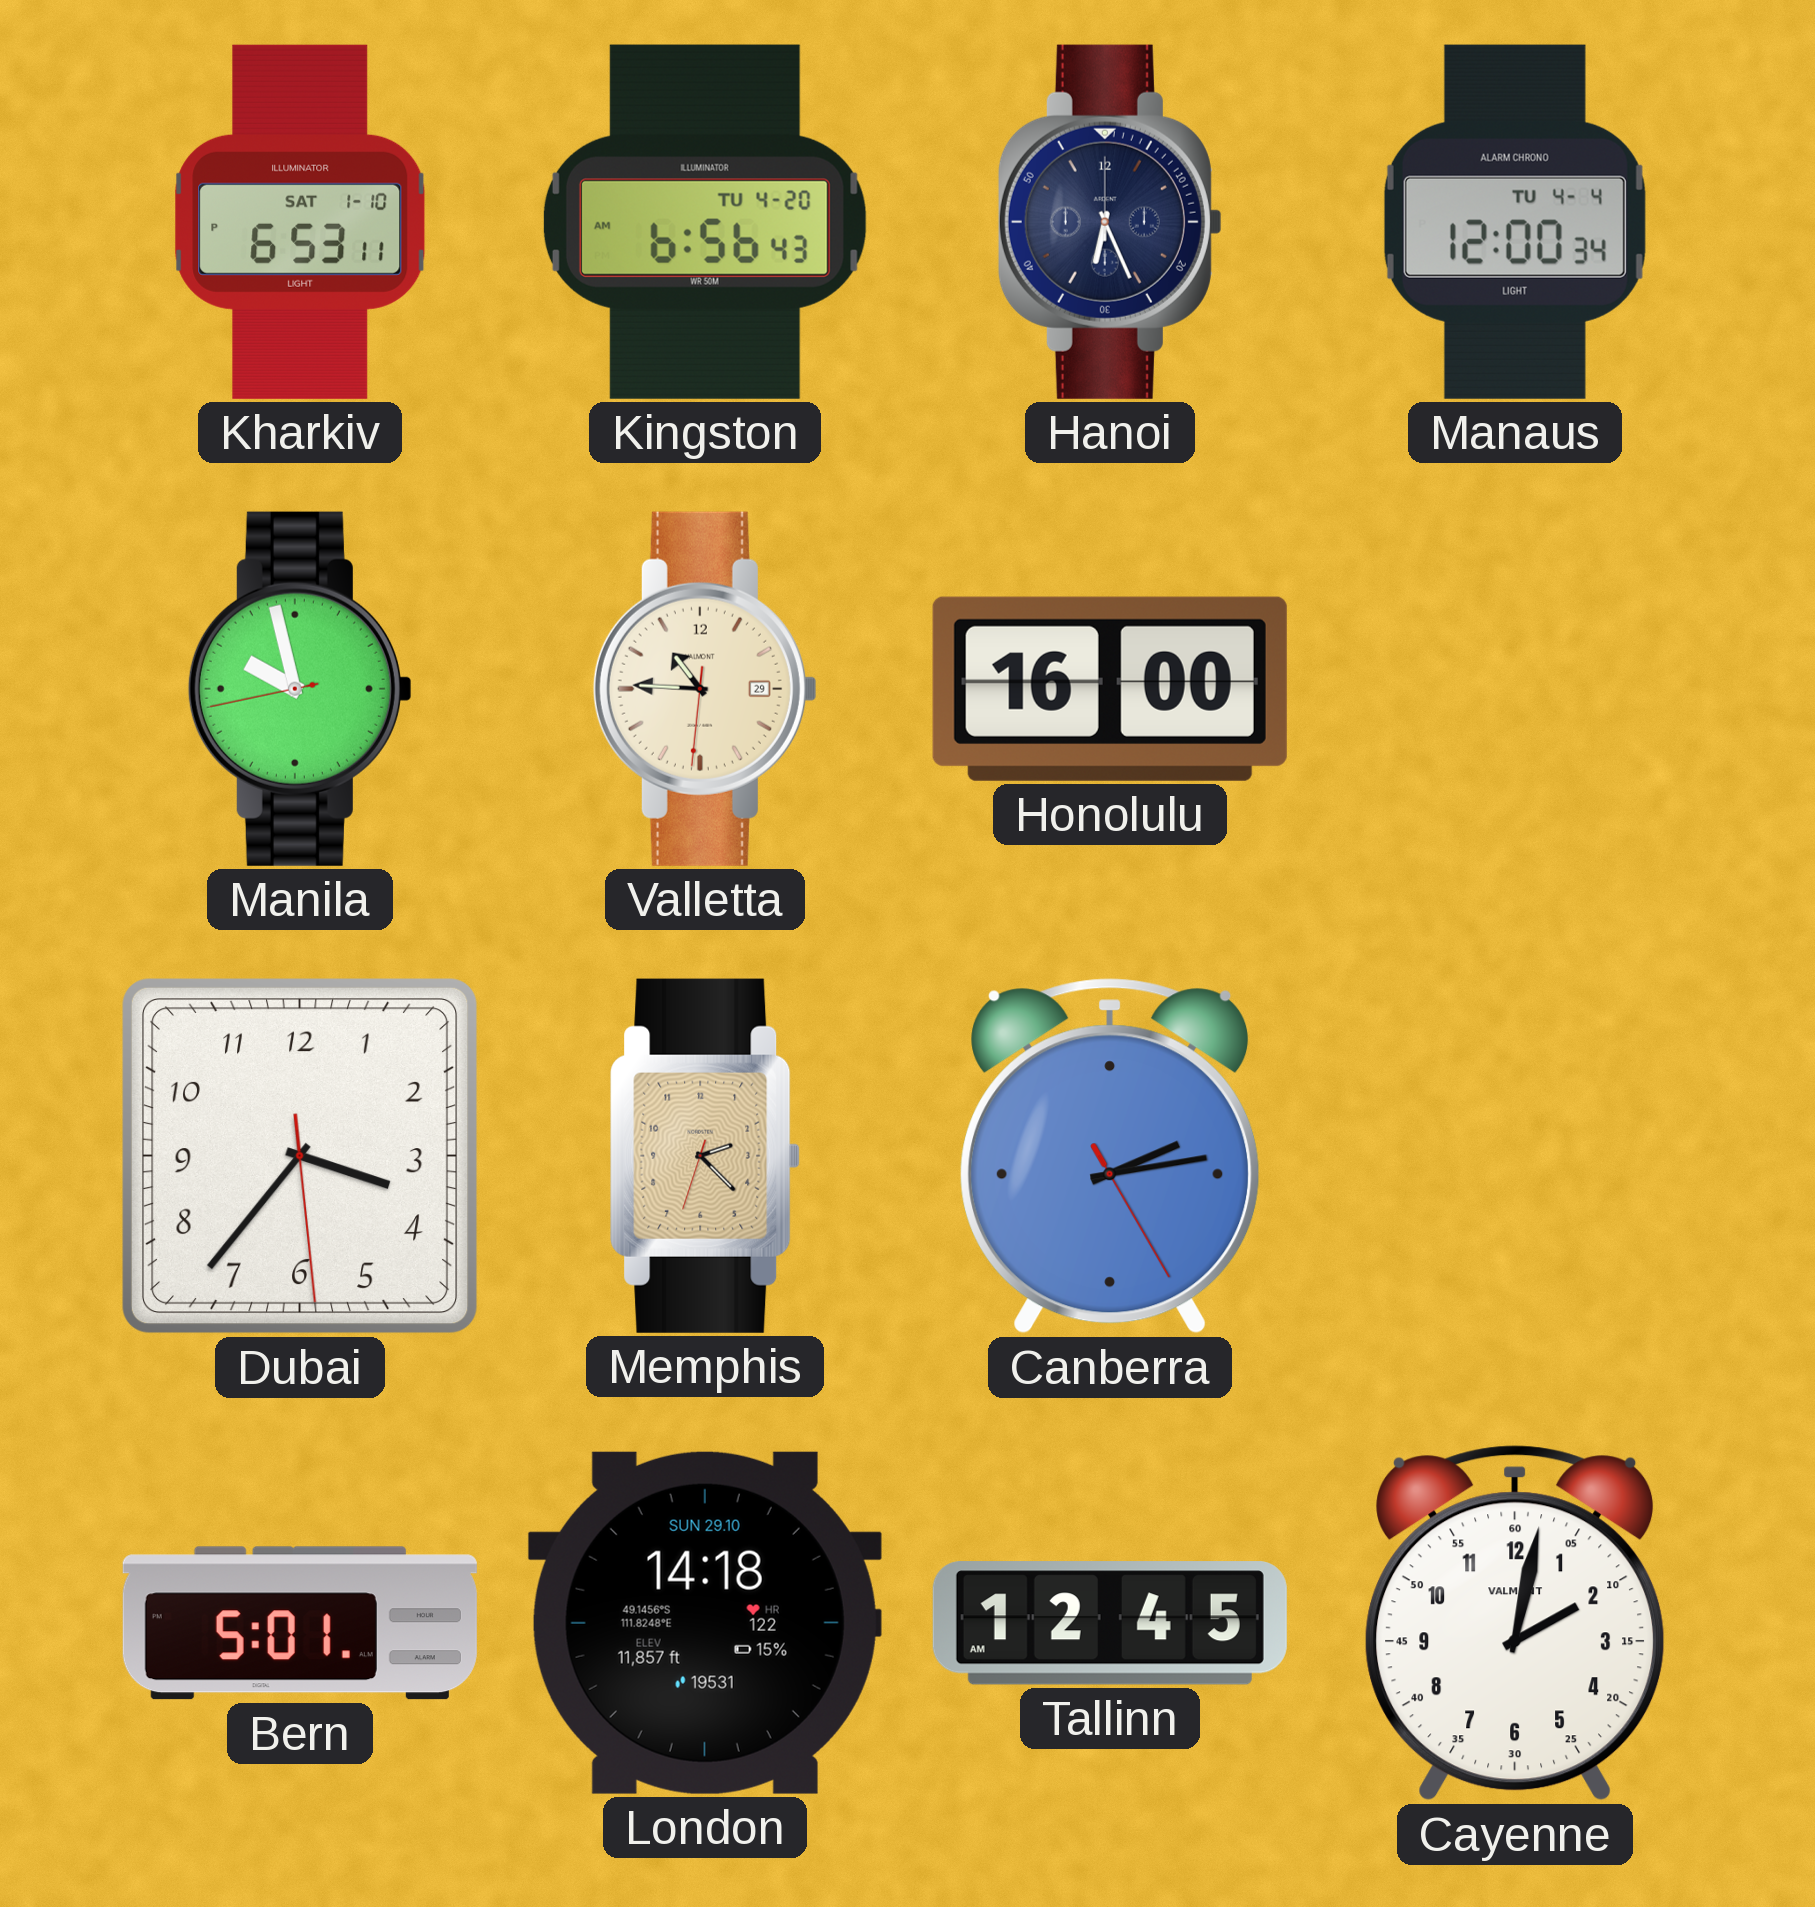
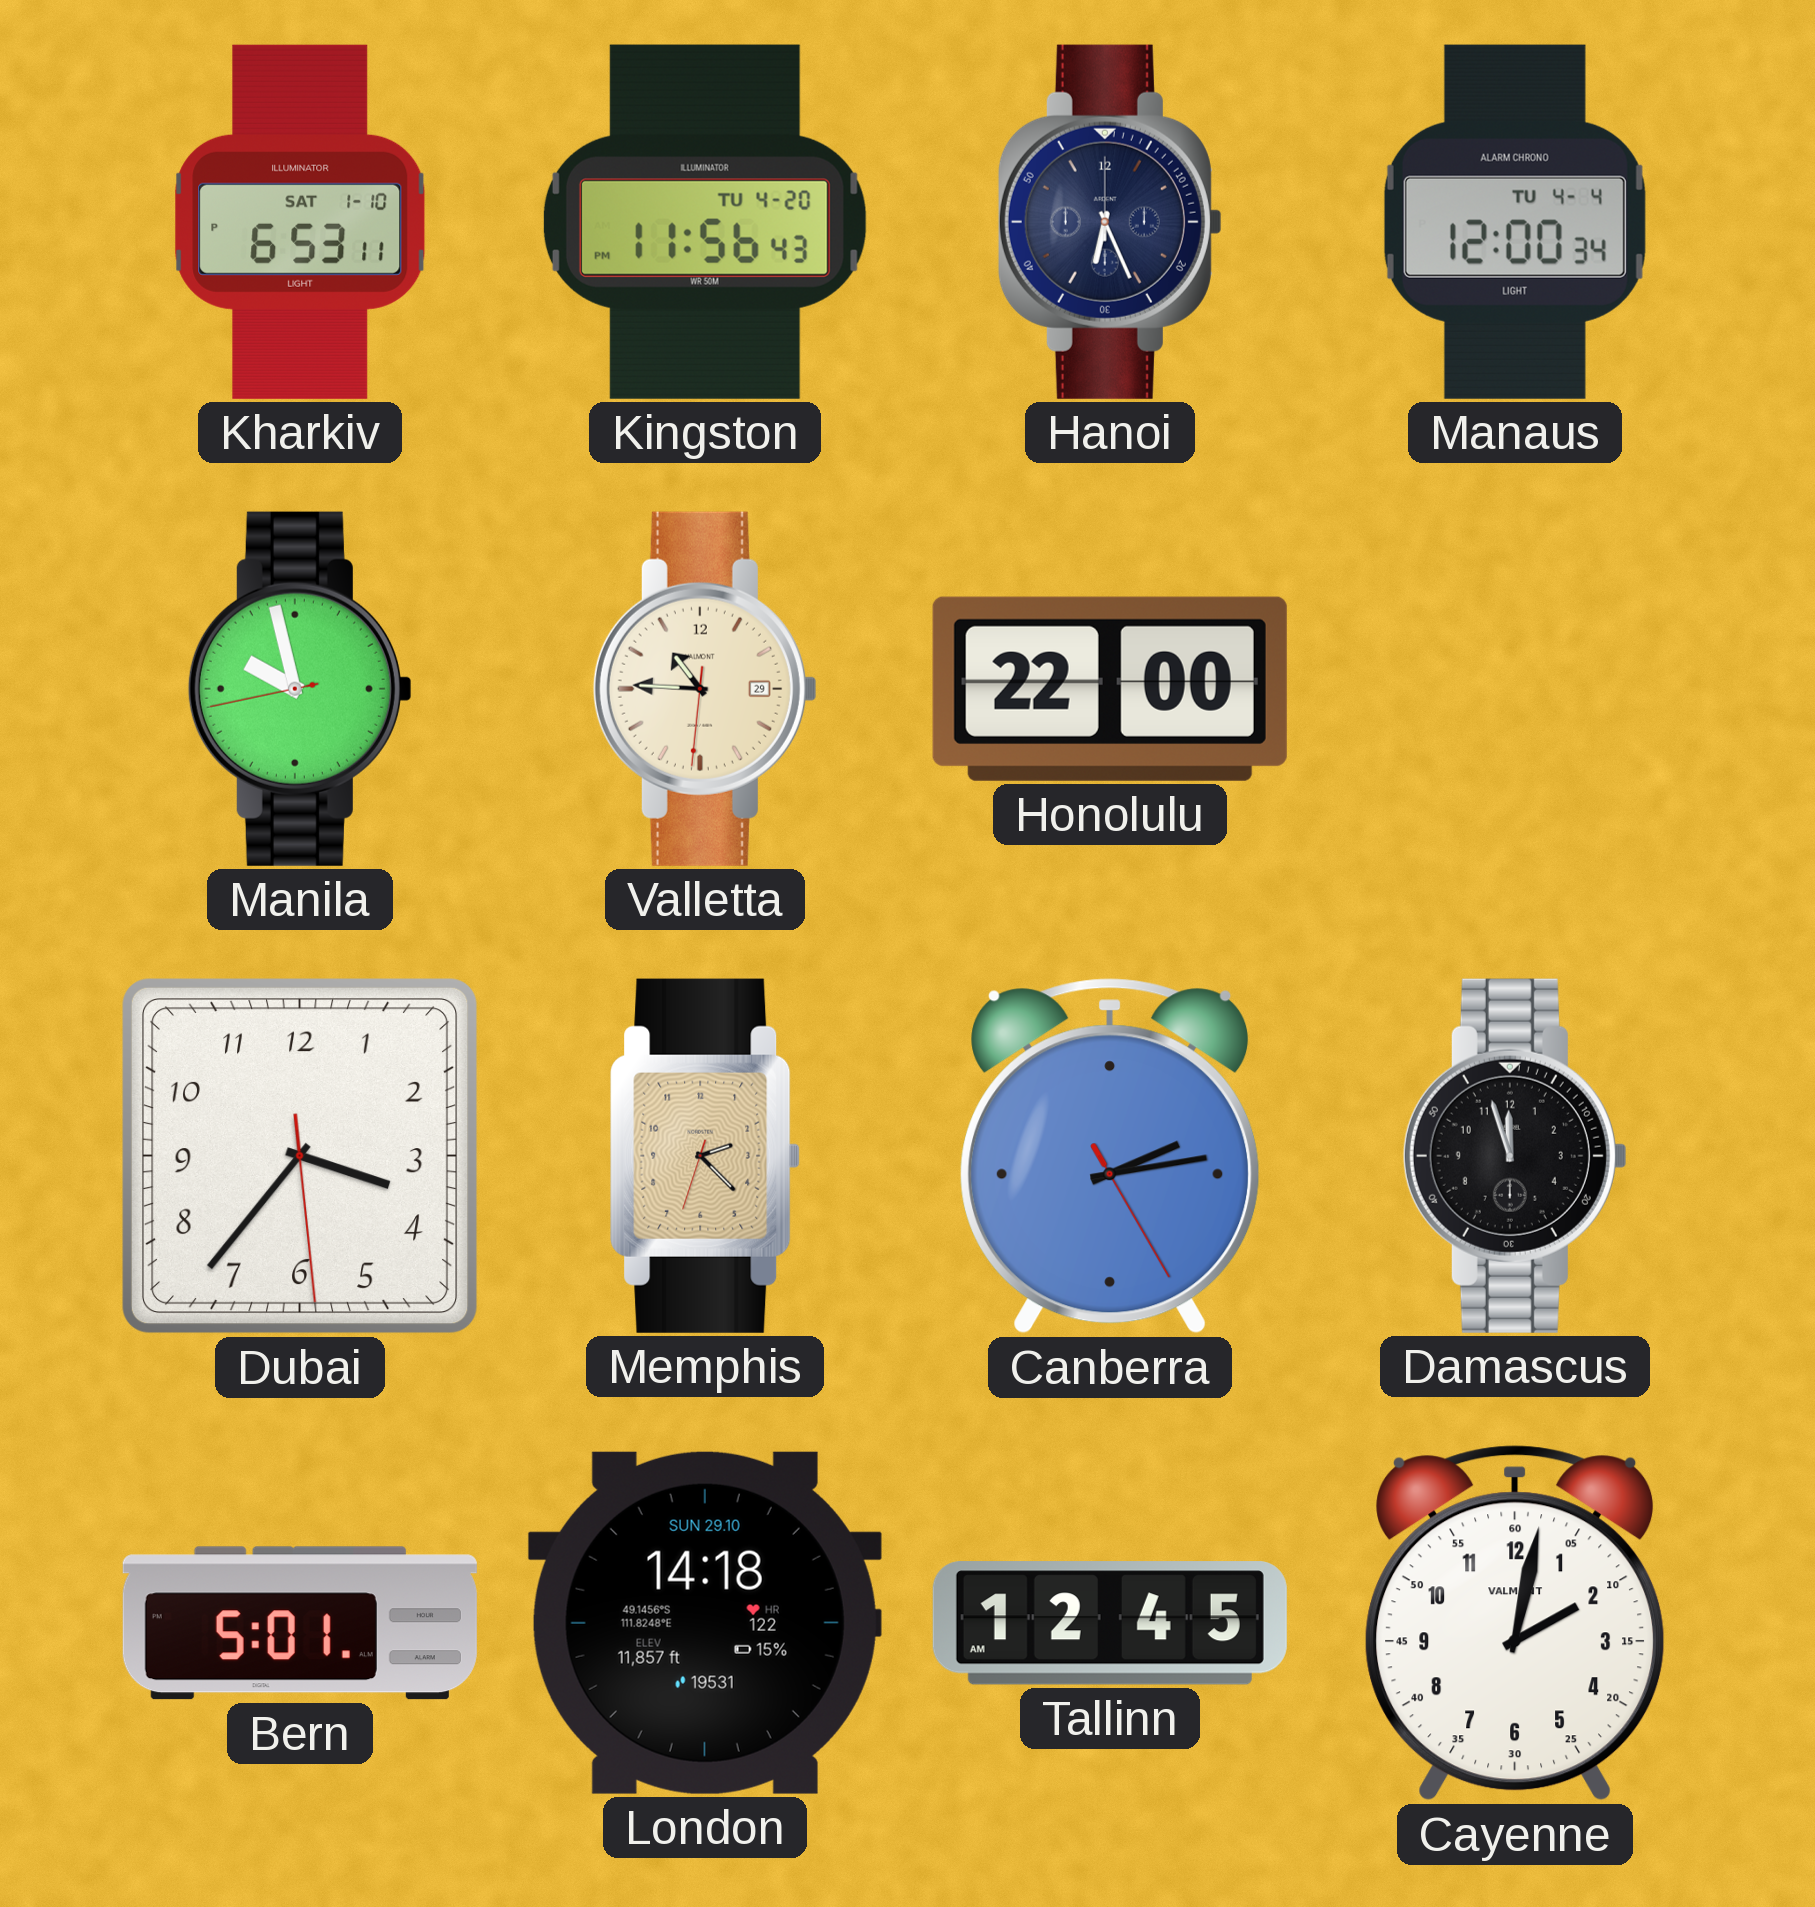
Kingston: 6:56 -> 11:56 (705, 222)
Honolulu: 16:00 -> 22:00 (1110, 689)
Damascus: none -> 11:57 (1515, 1156)
